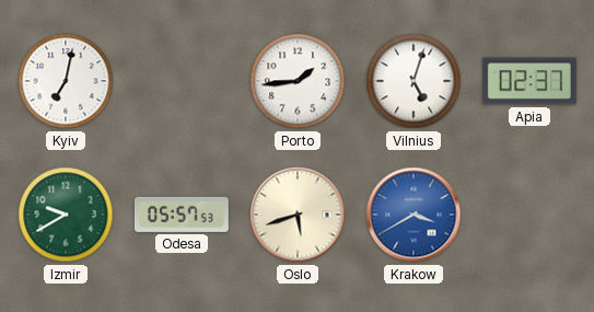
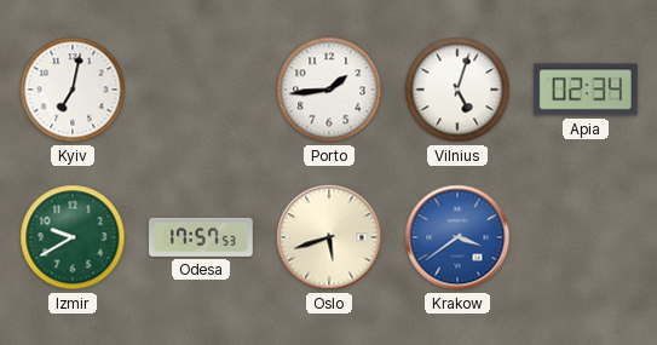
Apia: 02:37 -> 02:34 (586, 90)
Odesa: 05:57 -> 17:57 (201, 237)
Krakow: 3:40 -> 3:39 (457, 237)
